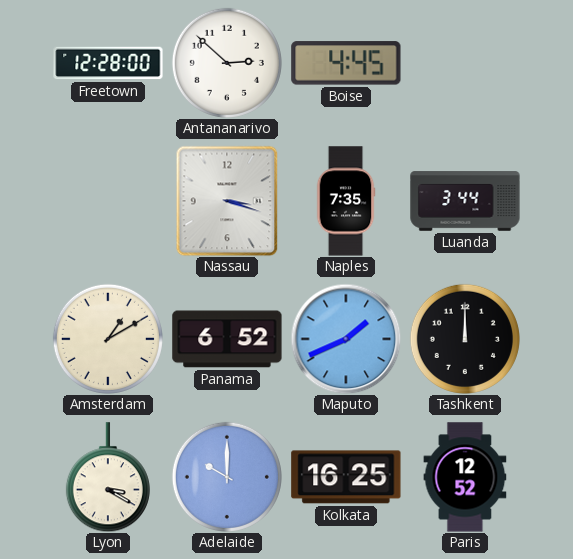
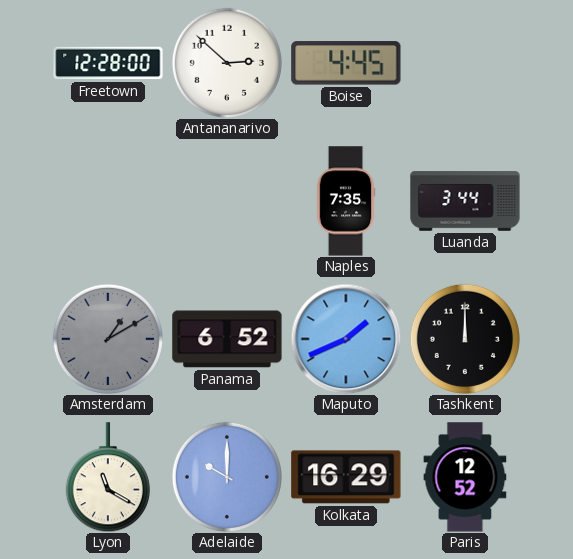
Nassau: 3:18 -> none (227, 201)
Amsterdam dial: cream -> grey (108, 339)
Lyon: 3:20 -> 11:20 (108, 477)
Kolkata: 16:25 -> 16:29 (346, 477)
